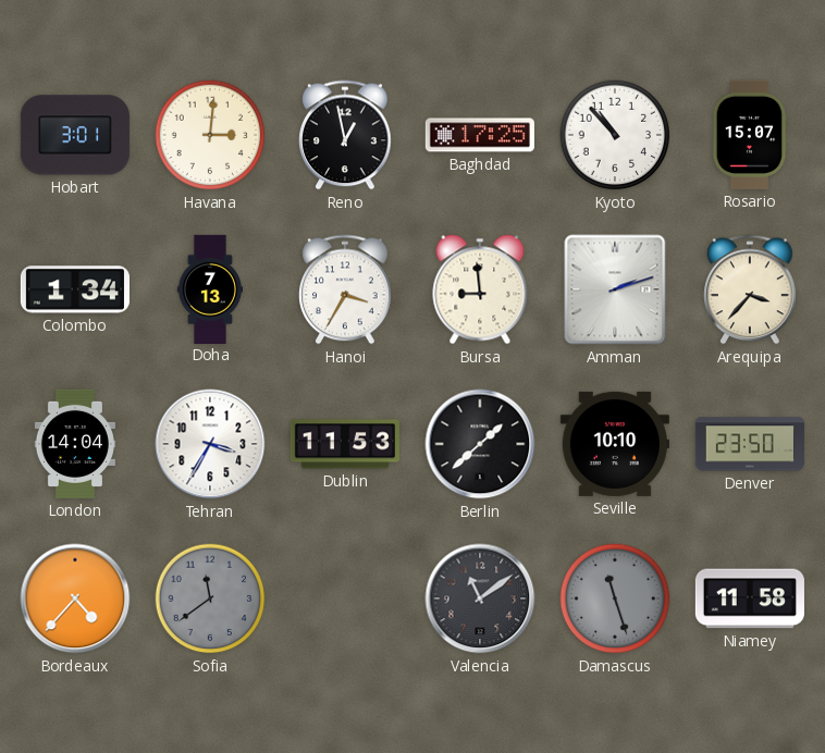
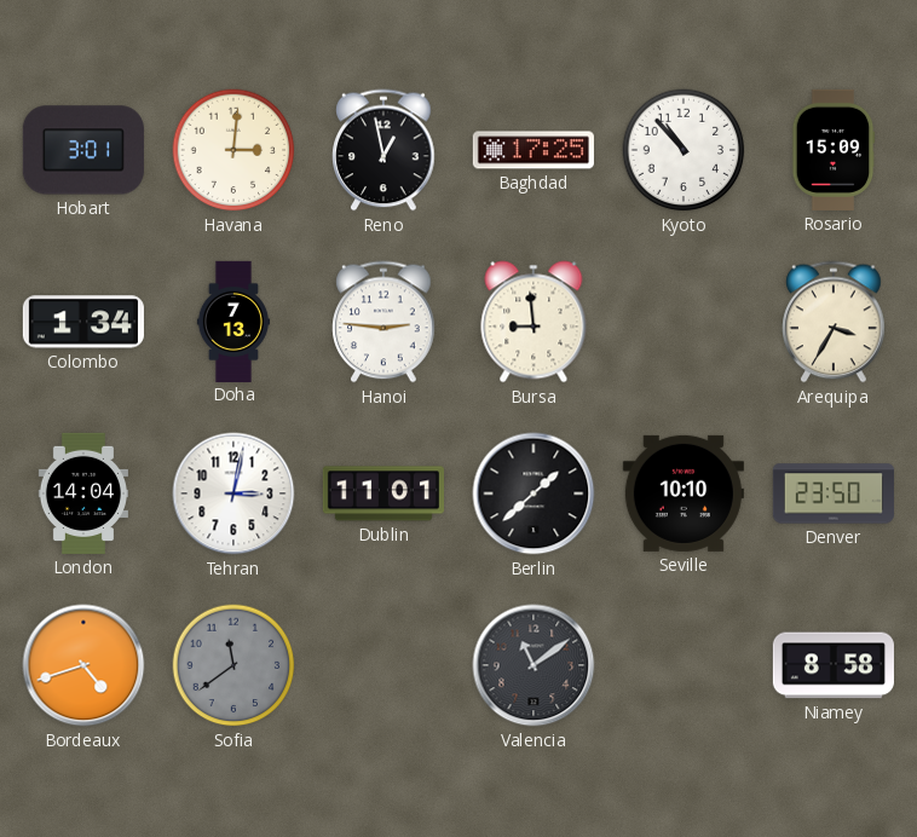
Rosario: 15:07 -> 15:09 (834, 150)
Hanoi: 3:35 -> 2:46 (383, 322)
Amman: 2:12 -> none (615, 289)
Arequipa: 3:37 -> 3:35 (834, 322)
Tehran: 3:35 -> 3:02 (233, 493)
Dublin: 11:53 -> 11:01 (383, 493)
Bordeaux: 4:37 -> 4:42 (83, 665)
Damascus: 11:27 -> none (615, 598)
Niamey: 11:58 -> 8:58 (834, 665)
